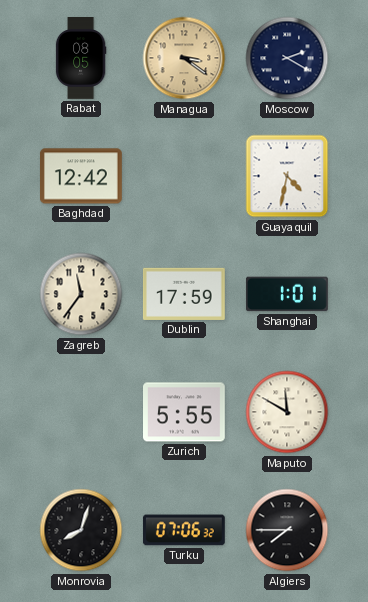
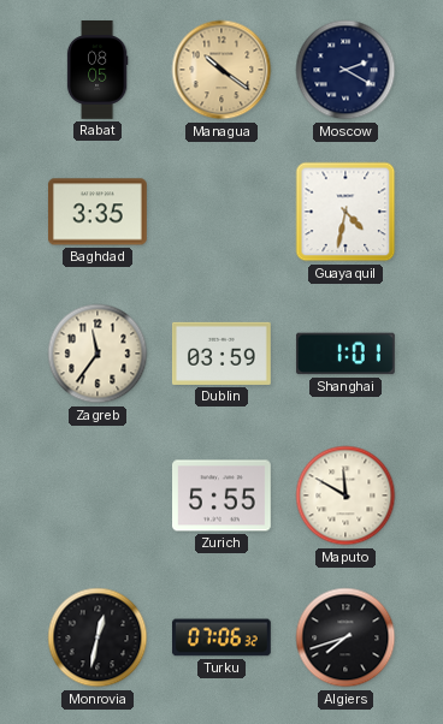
Managua: 3:21 -> 10:21 (221, 70)
Baghdad: 12:42 -> 3:35 (98, 212)
Dublin: 17:59 -> 03:59 (221, 354)
Monrovia: 8:03 -> 12:32 (98, 637)
Algiers: 7:45 -> 7:42 (345, 637)
